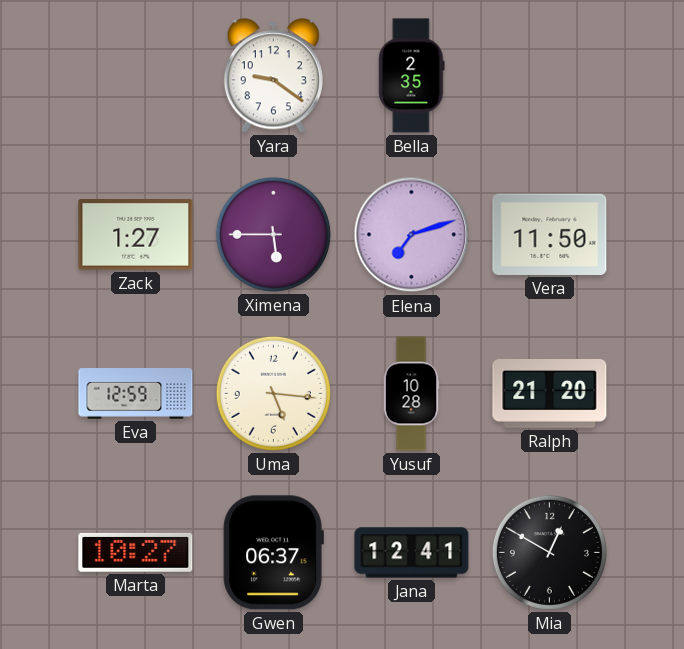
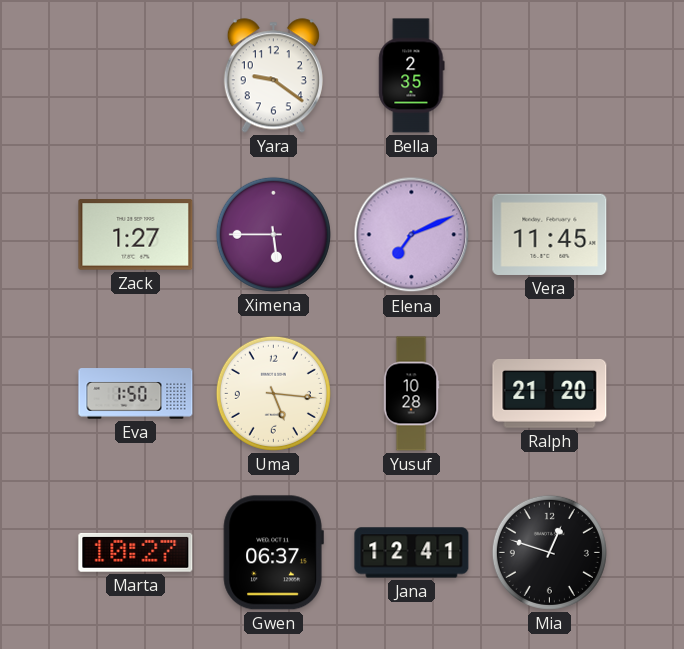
Elena: 7:12 -> 7:11 (412, 235)
Vera: 11:50 -> 11:45 (550, 234)
Eva: 12:59 -> 1:50 (136, 394)
Mia: 12:50 -> 12:48 (549, 552)
